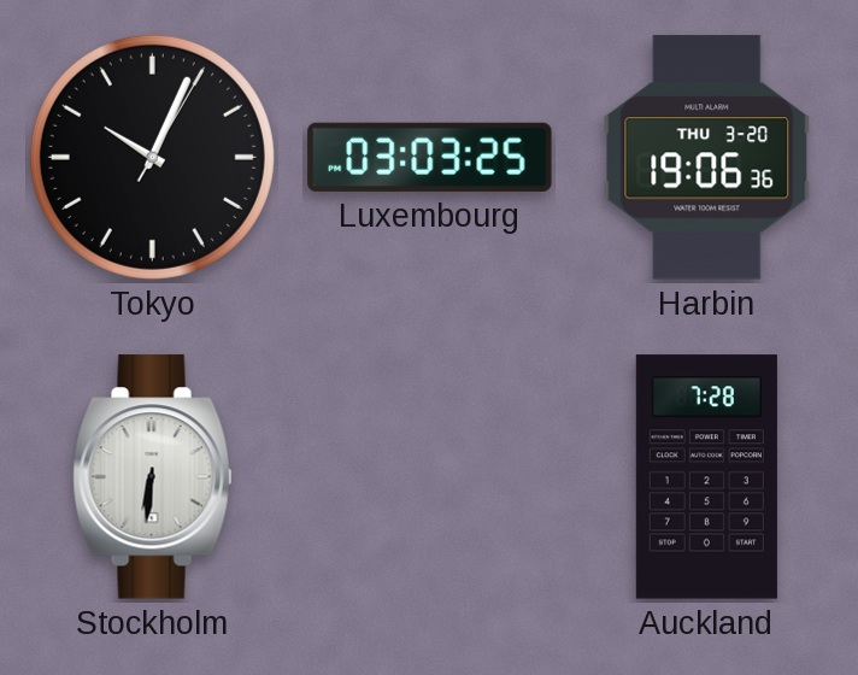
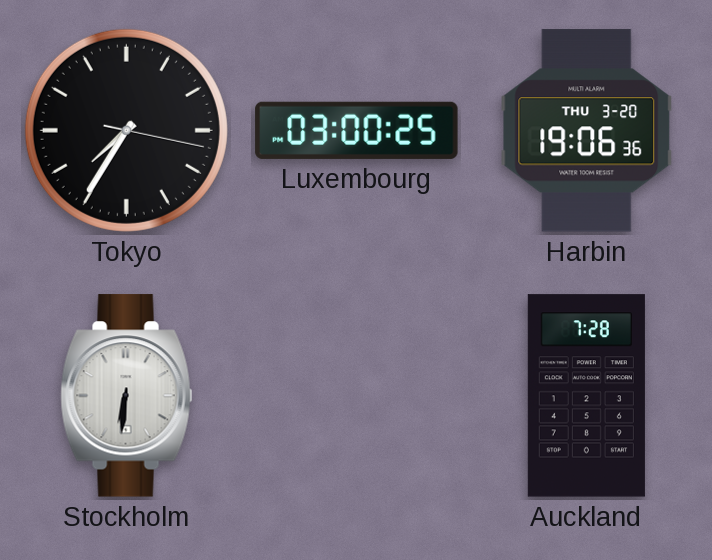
Tokyo: 10:04 -> 7:35 (126, 130)
Luxembourg: 03:03 -> 03:00 (357, 130)
